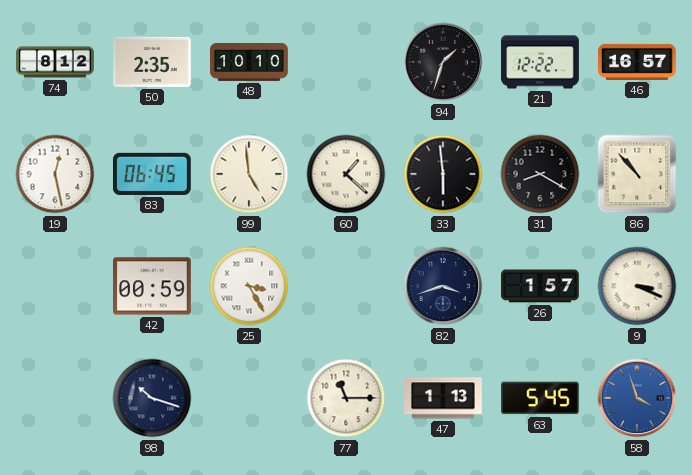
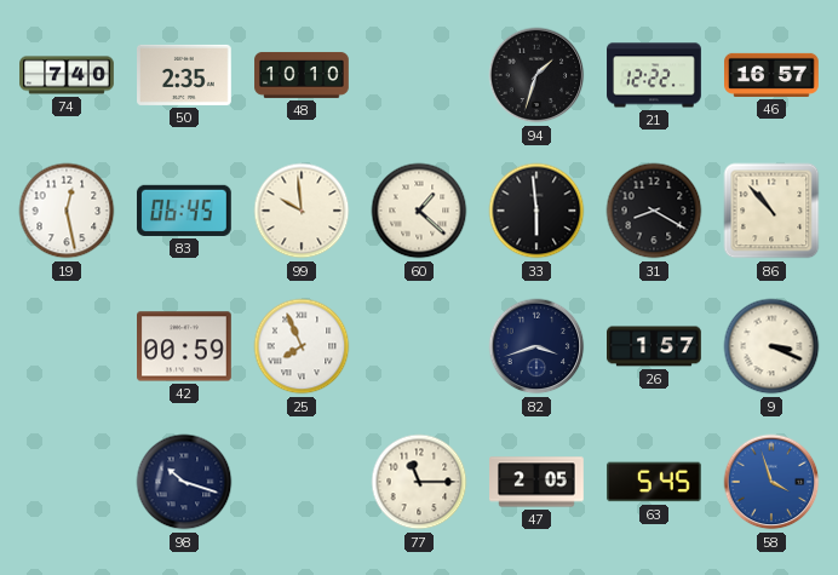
74: 8:12 -> 7:40 (67, 75)
99: 4:59 -> 9:59 (302, 211)
25: 3:25 -> 7:56 (302, 346)
47: 1:13 -> 2:05 (536, 482)
